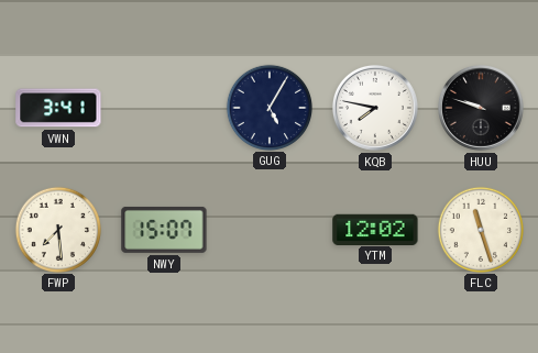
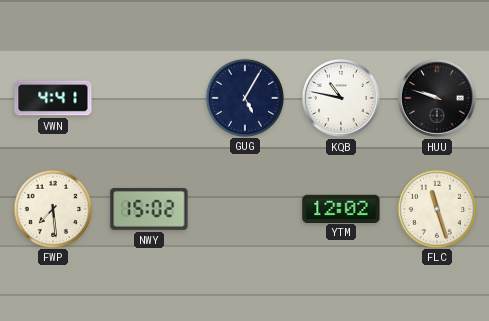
VWN: 3:41 -> 4:41 (53, 98)
KQB: 7:47 -> 10:47 (341, 98)
NWY: 15:07 -> 15:02 (149, 209)
